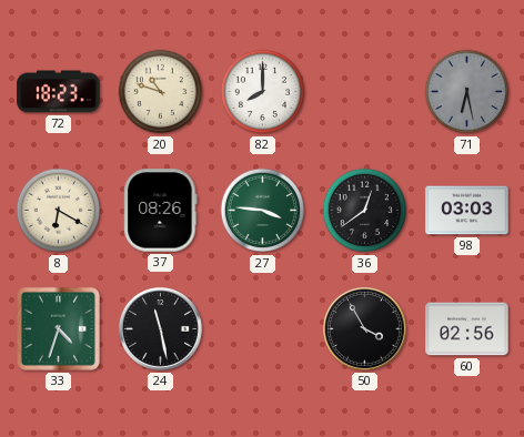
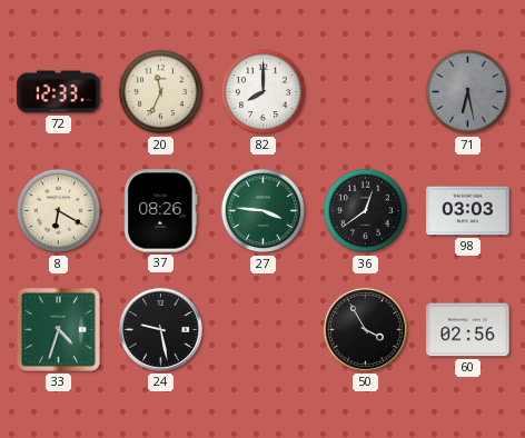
72: 18:23 -> 12:33 (59, 92)
20: 10:48 -> 11:34 (161, 92)
24: 11:28 -> 9:28 (160, 329)
